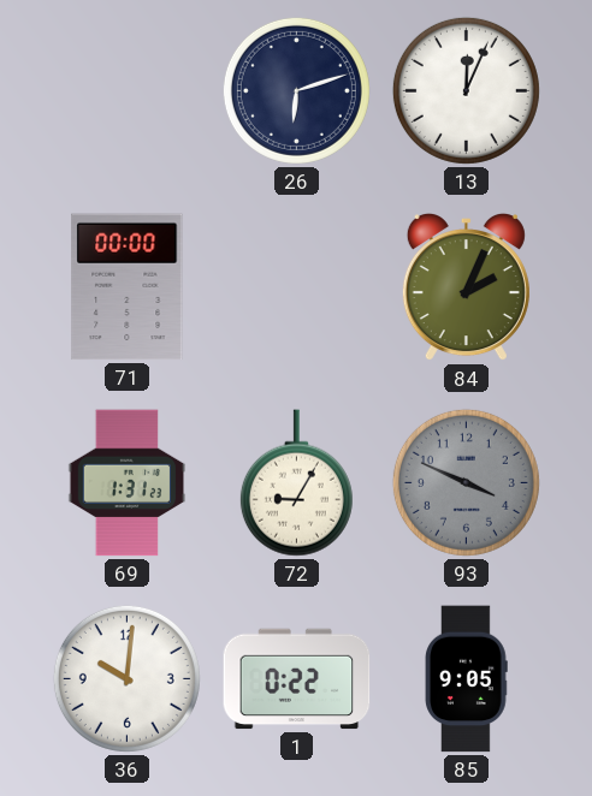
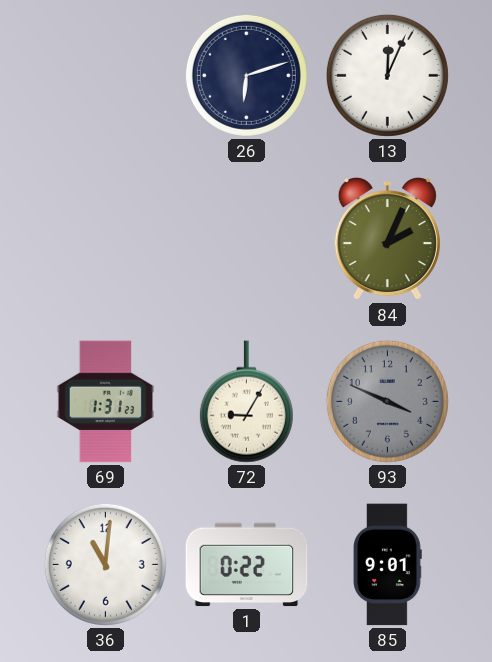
71: 00:00 -> none (128, 287)
36: 10:01 -> 11:01 (105, 564)
85: 9:05 -> 9:01 (387, 565)
